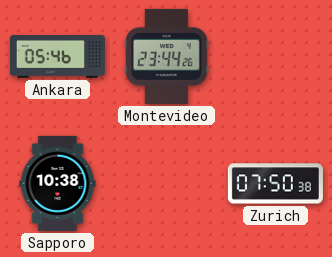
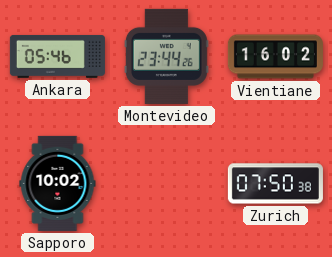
Vientiane: none -> 16:02 (275, 57)
Sapporo: 10:38 -> 10:02 (58, 183)
